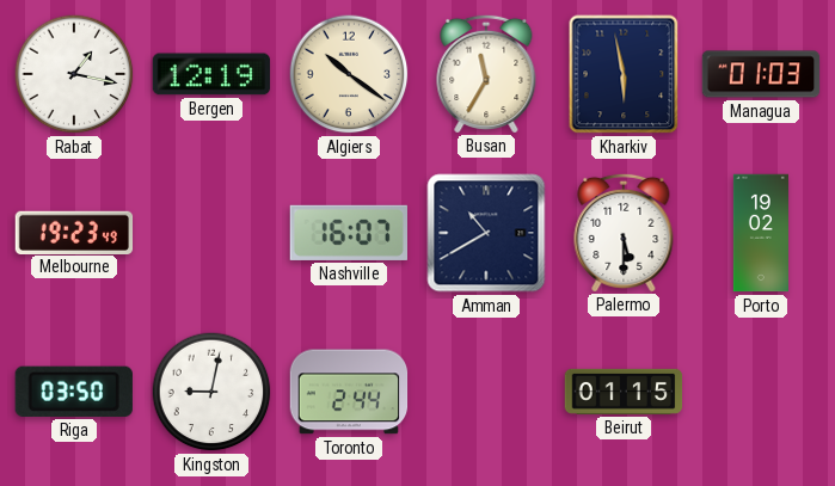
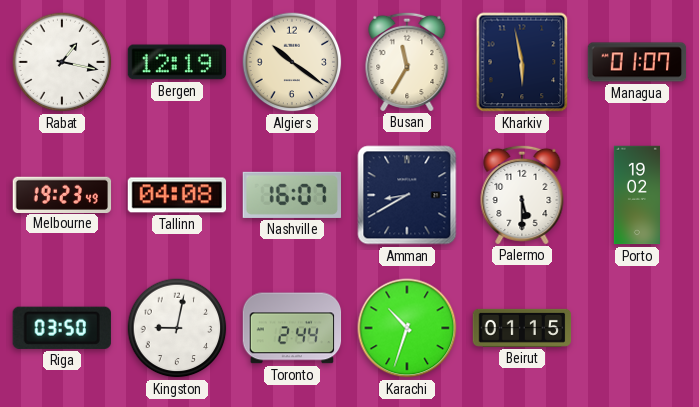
Managua: 01:03 -> 01:07 (637, 62)
Tallinn: none -> 04:08 (177, 195)
Amman: 10:40 -> 8:40 (407, 195)
Karachi: none -> 10:33 (407, 328)
